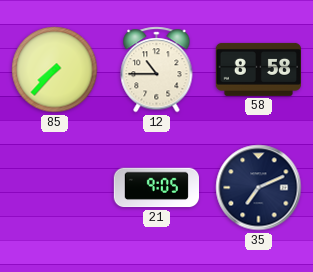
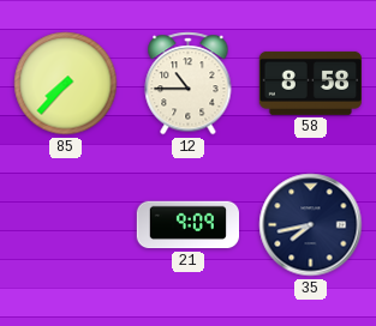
21: 9:05 -> 9:09 (187, 225)
35: 7:11 -> 7:43 (311, 225)
